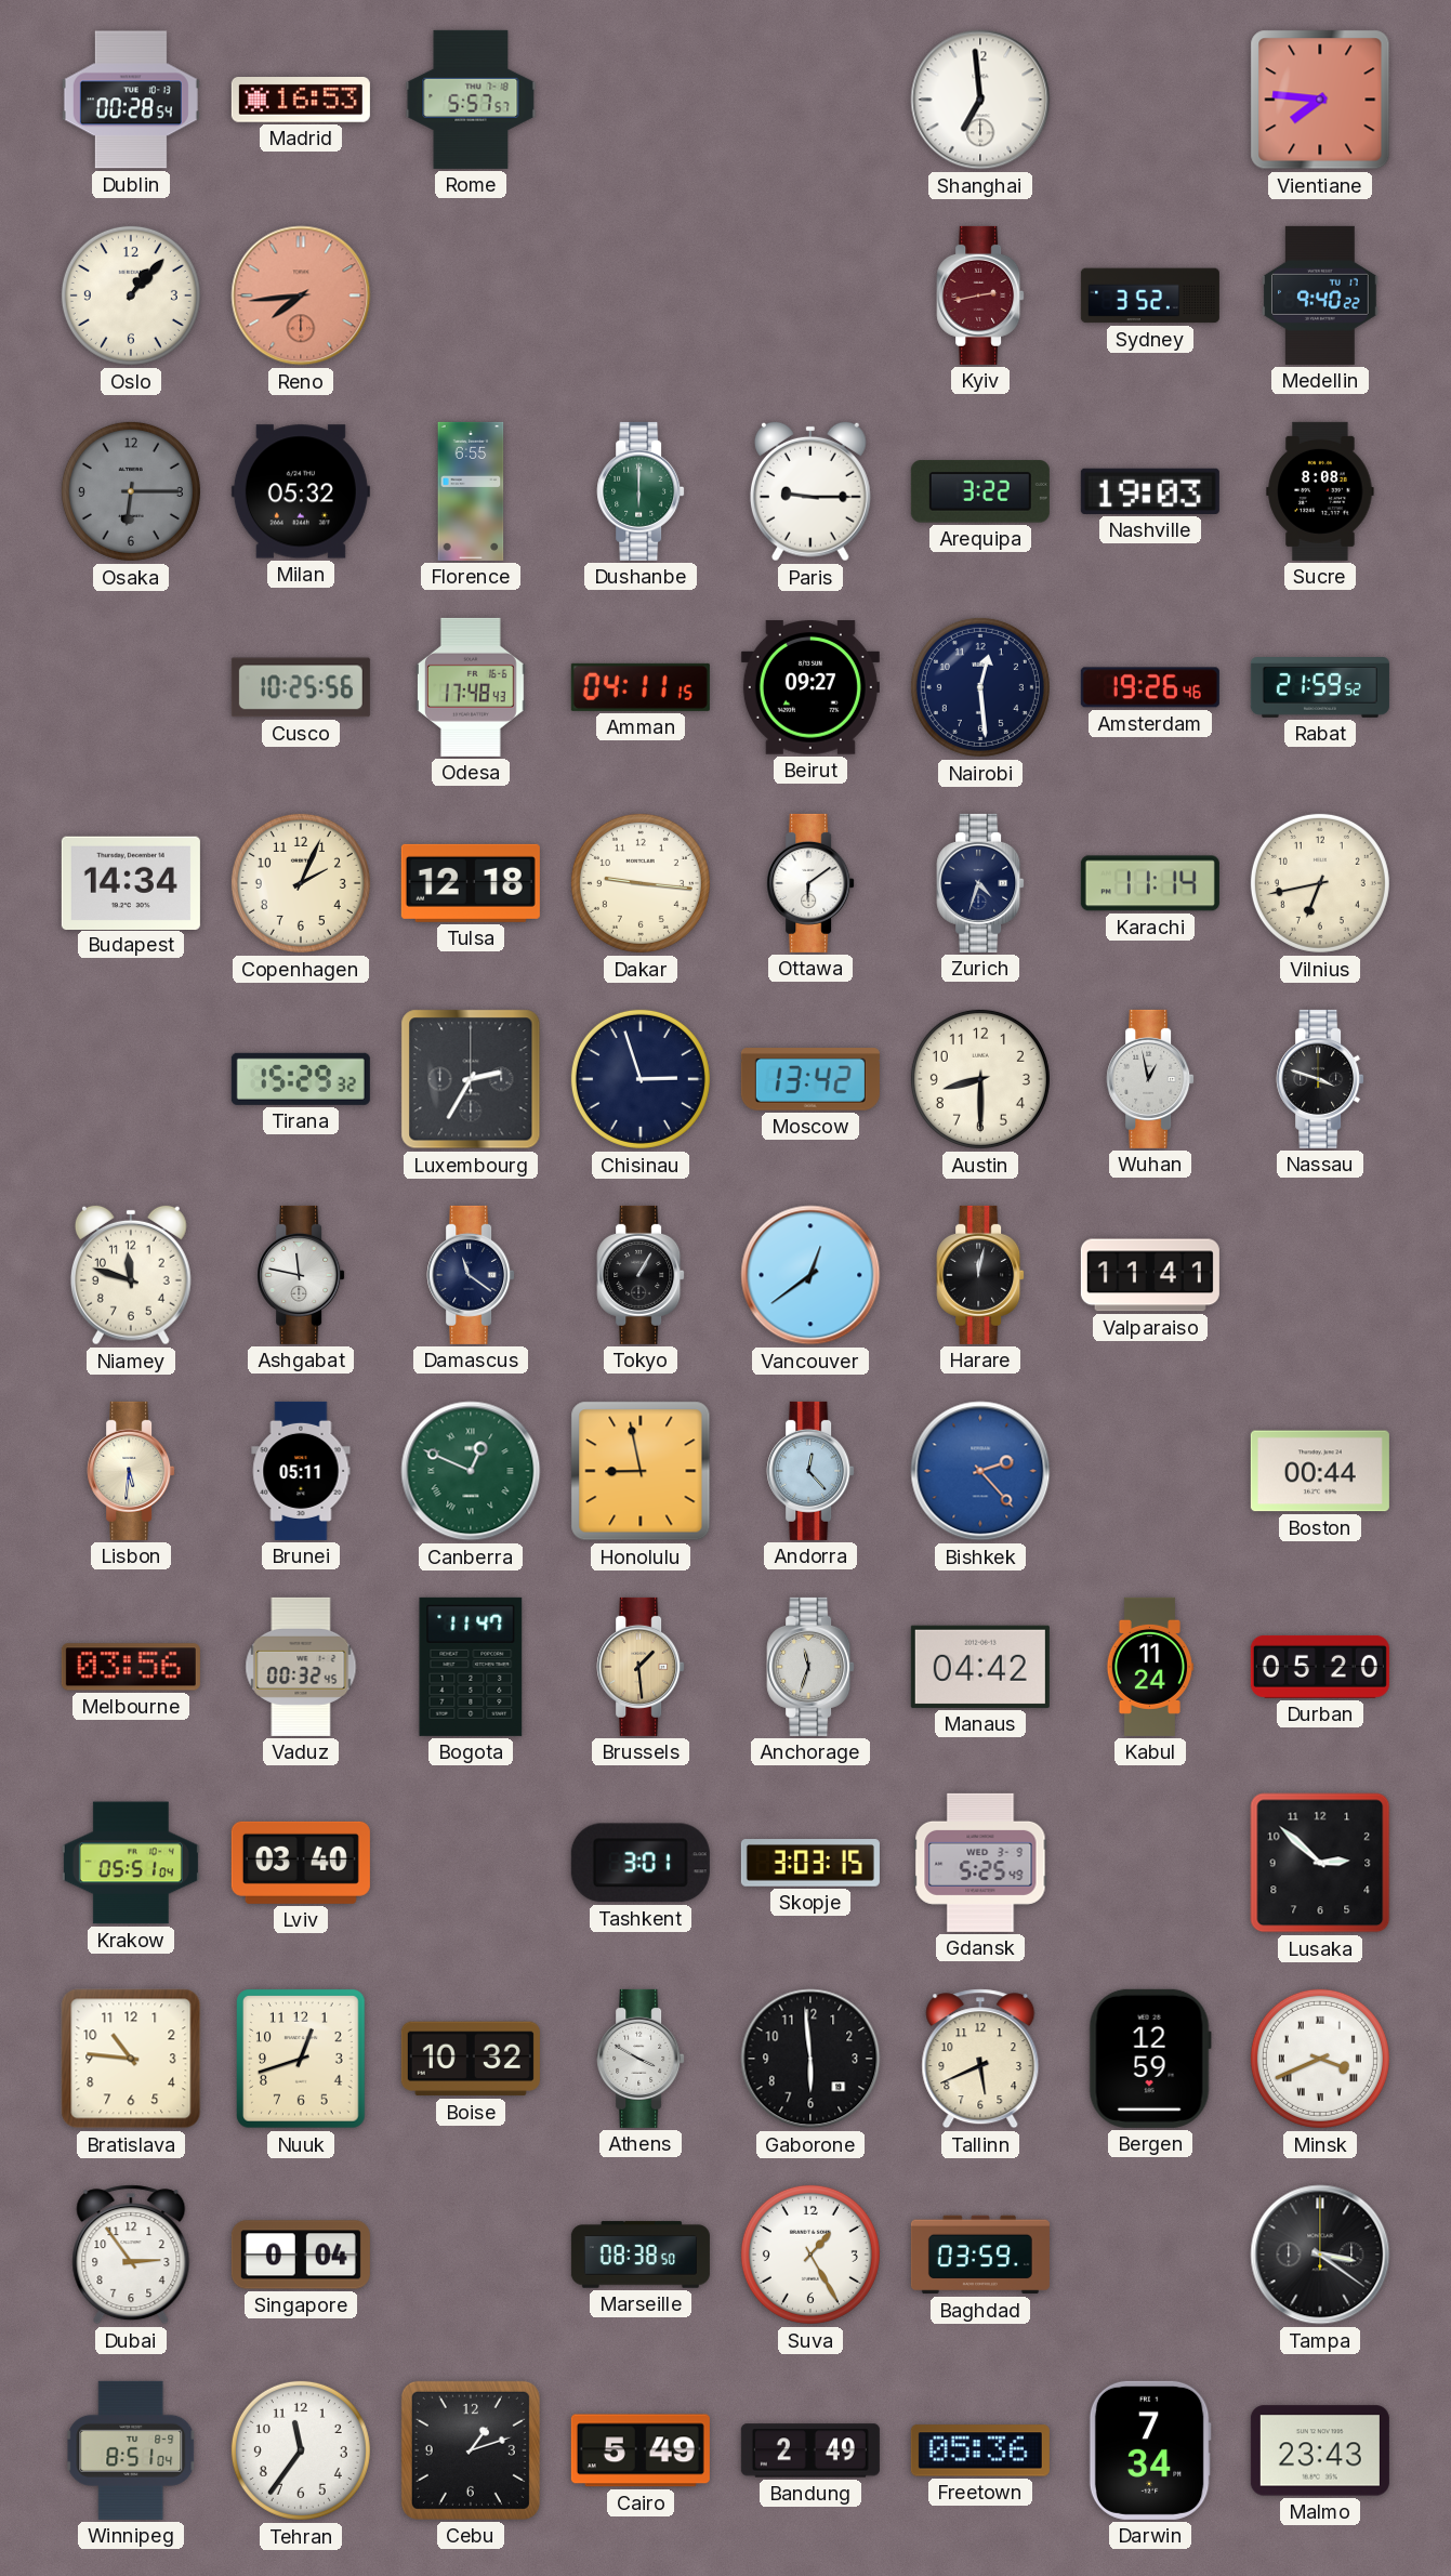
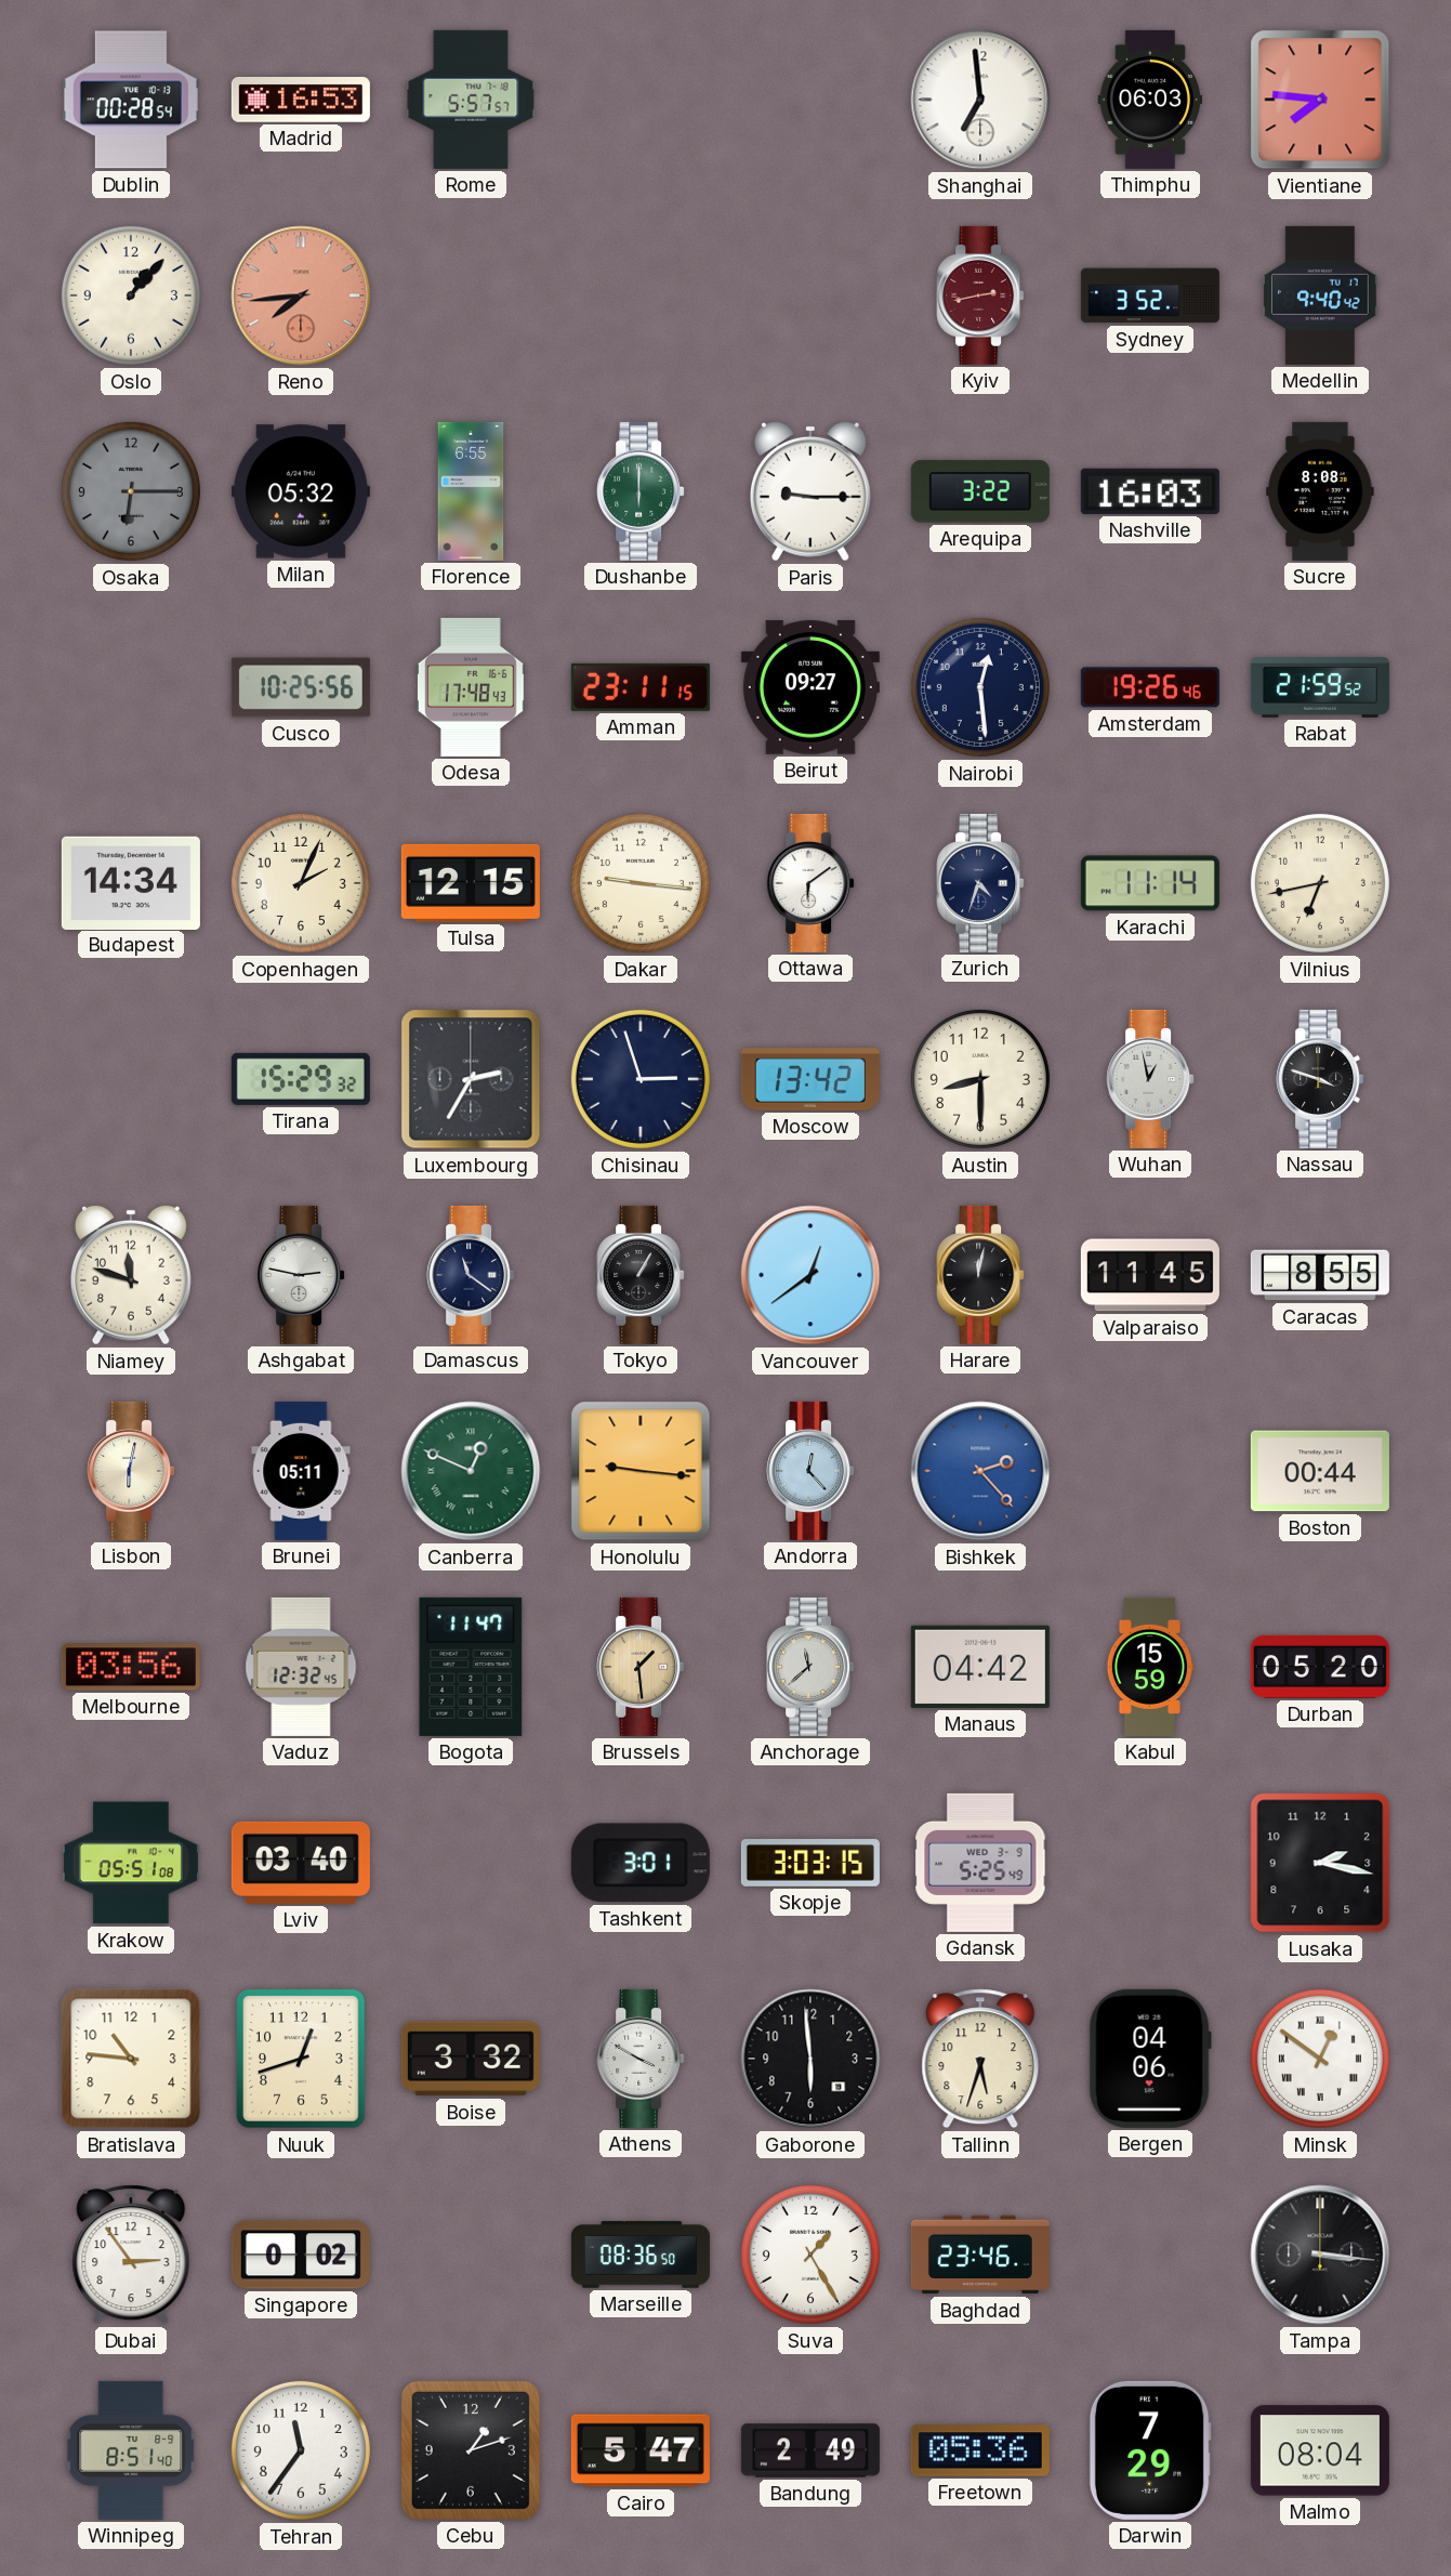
Thimphu: none -> 06:03 (1149, 100)
Medellin: 9:40:22 -> 9:40:42 (1320, 295)
Nashville: 19:03 -> 16:03 (1150, 491)
Amman: 04:11 -> 23:11 (641, 687)
Tulsa: 12:18 -> 12:15 (471, 883)
Ashgabat: 11:47 -> 2:47 (301, 1275)
Valparaiso: 11:41 -> 11:45 (1150, 1275)
Caracas: none -> 8:55 (1320, 1275)
Lisbon: 5:31 -> 6:02 (131, 1471)
Honolulu: 8:58 -> 9:16 (641, 1471)
Vaduz: 00:32 -> 12:32 (301, 1667)
Anchorage: 11:33 -> 11:38 (810, 1667)
Kabul: 11:24 -> 15:59 (1149, 1667)
Krakow: 05:51:04 -> 05:51:08 (131, 1863)
Lusaka: 2:52 -> 2:17 (1320, 1863)
Boise: 10:32 -> 3:32 (471, 2059)
Tallinn: 5:41 -> 5:33 (980, 2059)
Bergen: 12:59 -> 04:06 (1150, 2059)
Minsk: 3:41 -> 12:51 (1320, 2059)
Singapore: 0:04 -> 0:02 (301, 2255)
Marseille: 08:38 -> 08:36 (641, 2255)
Baghdad: 03:59 -> 23:46 (980, 2255)
Tampa: 3:21 -> 3:16 (1320, 2255)
Winnipeg: 8:51:04 -> 8:51:40 (131, 2450)
Cairo: 5:49 -> 5:47 (641, 2450)
Darwin: 7:34 -> 7:29 (1150, 2450)
Malmo: 23:43 -> 08:04 (1320, 2450)
